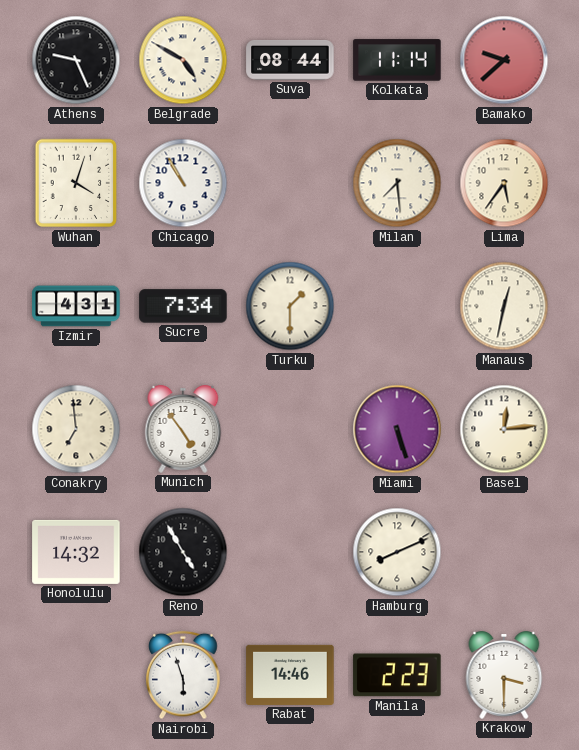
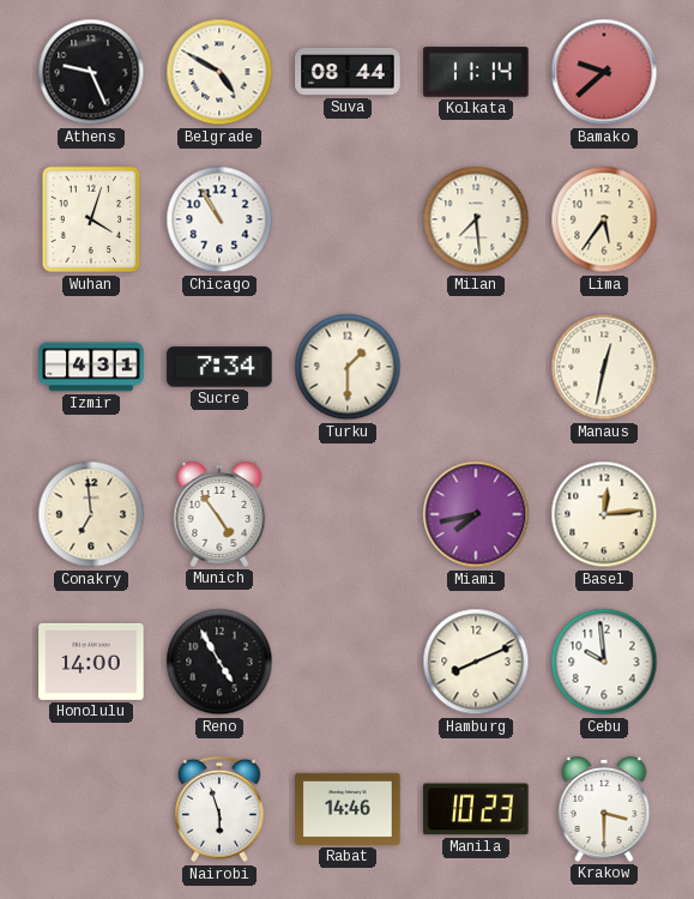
Miami: 5:27 -> 7:43 (476, 514)
Honolulu: 14:32 -> 14:00 (91, 662)
Cebu: none -> 9:59 (604, 662)
Manila: 2:23 -> 10:23 (476, 809)
